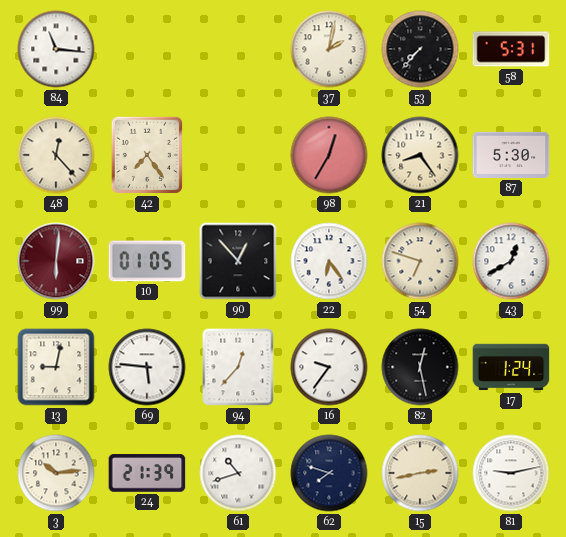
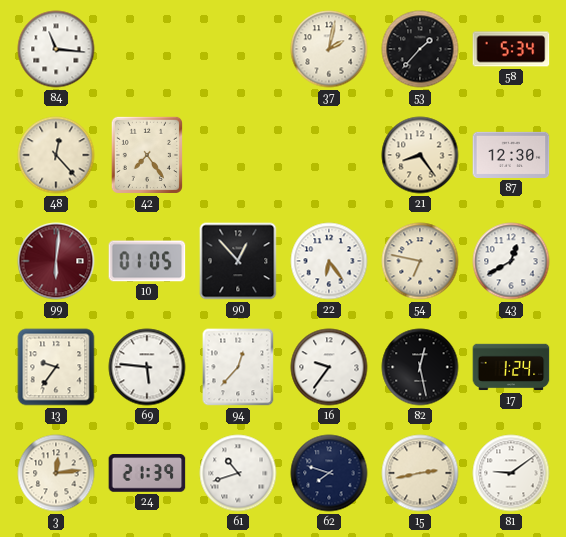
53: 7:37 -> 1:37 (420, 49)
58: 5:31 -> 5:34 (511, 49)
98: 12:35 -> none (329, 155)
87: 5:30 -> 12:30 (511, 155)
54: 6:48 -> 6:47 (420, 261)
13: 9:02 -> 9:36 (56, 367)
3: 10:14 -> 12:14 (56, 473)
81: 9:13 -> 9:09 (511, 473)
